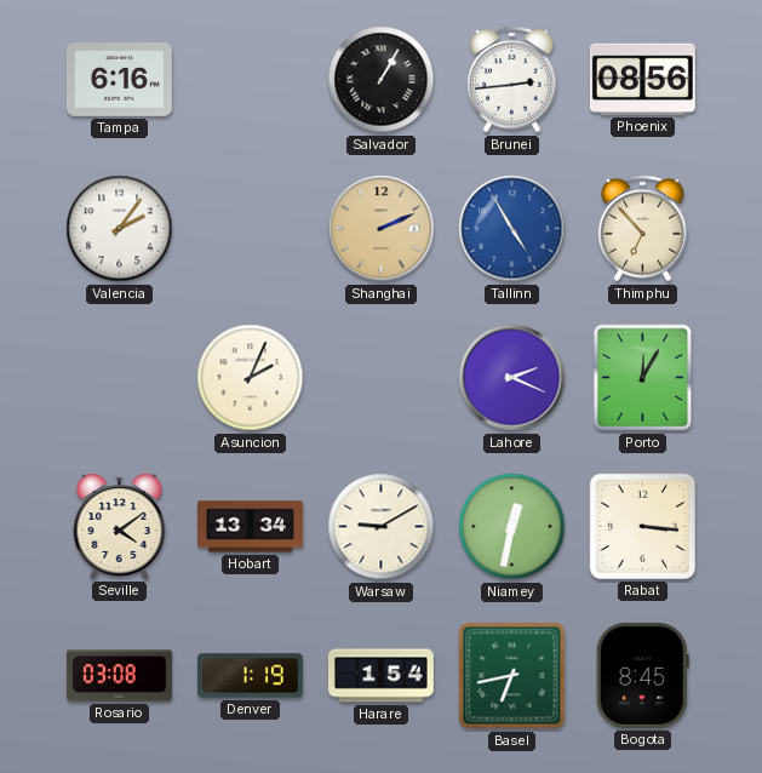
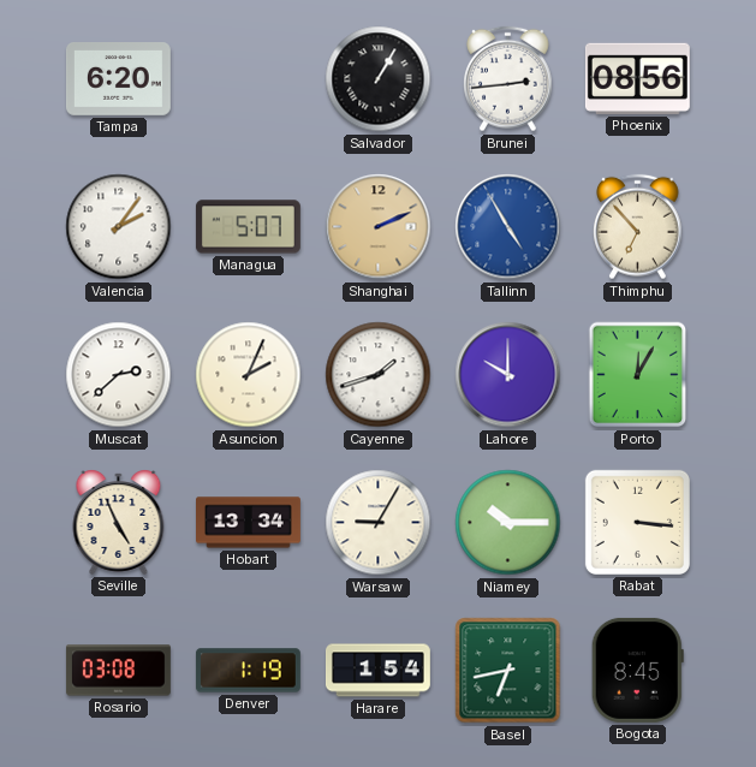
Tampa: 6:16 -> 6:20 (118, 79)
Managua: none -> 5:07 (248, 227)
Muscat: none -> 2:38 (119, 375)
Cayenne: none -> 1:42 (379, 375)
Lahore: 2:19 -> 10:00 (508, 375)
Seville: 4:09 -> 4:56 (119, 522)
Warsaw: 9:10 -> 9:05 (379, 523)
Niamey: 12:32 -> 10:15 (508, 523)
